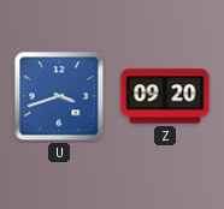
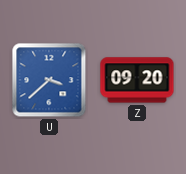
U: 3:42 -> 3:38 (49, 80)
